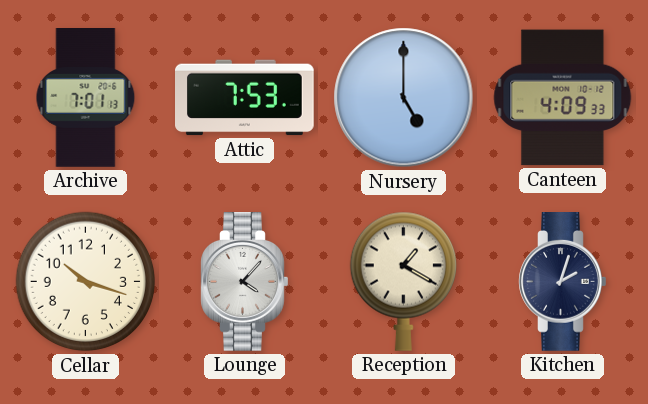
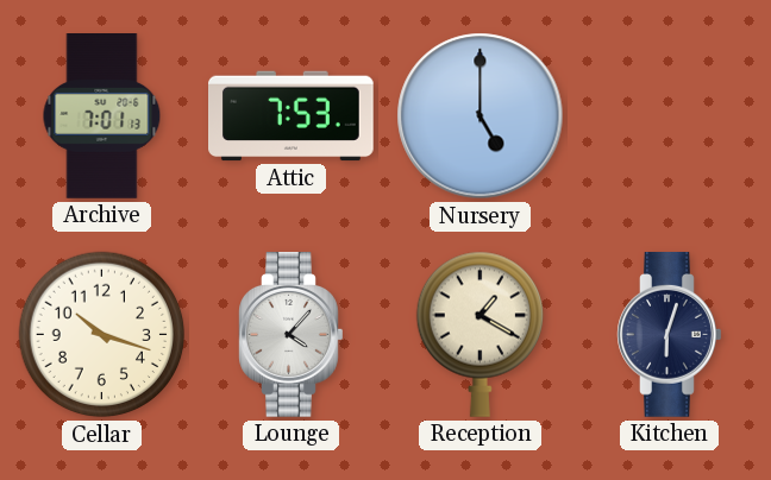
Canteen: 4:09 -> none (563, 98)
Kitchen: 2:03 -> 6:03 (670, 335)
